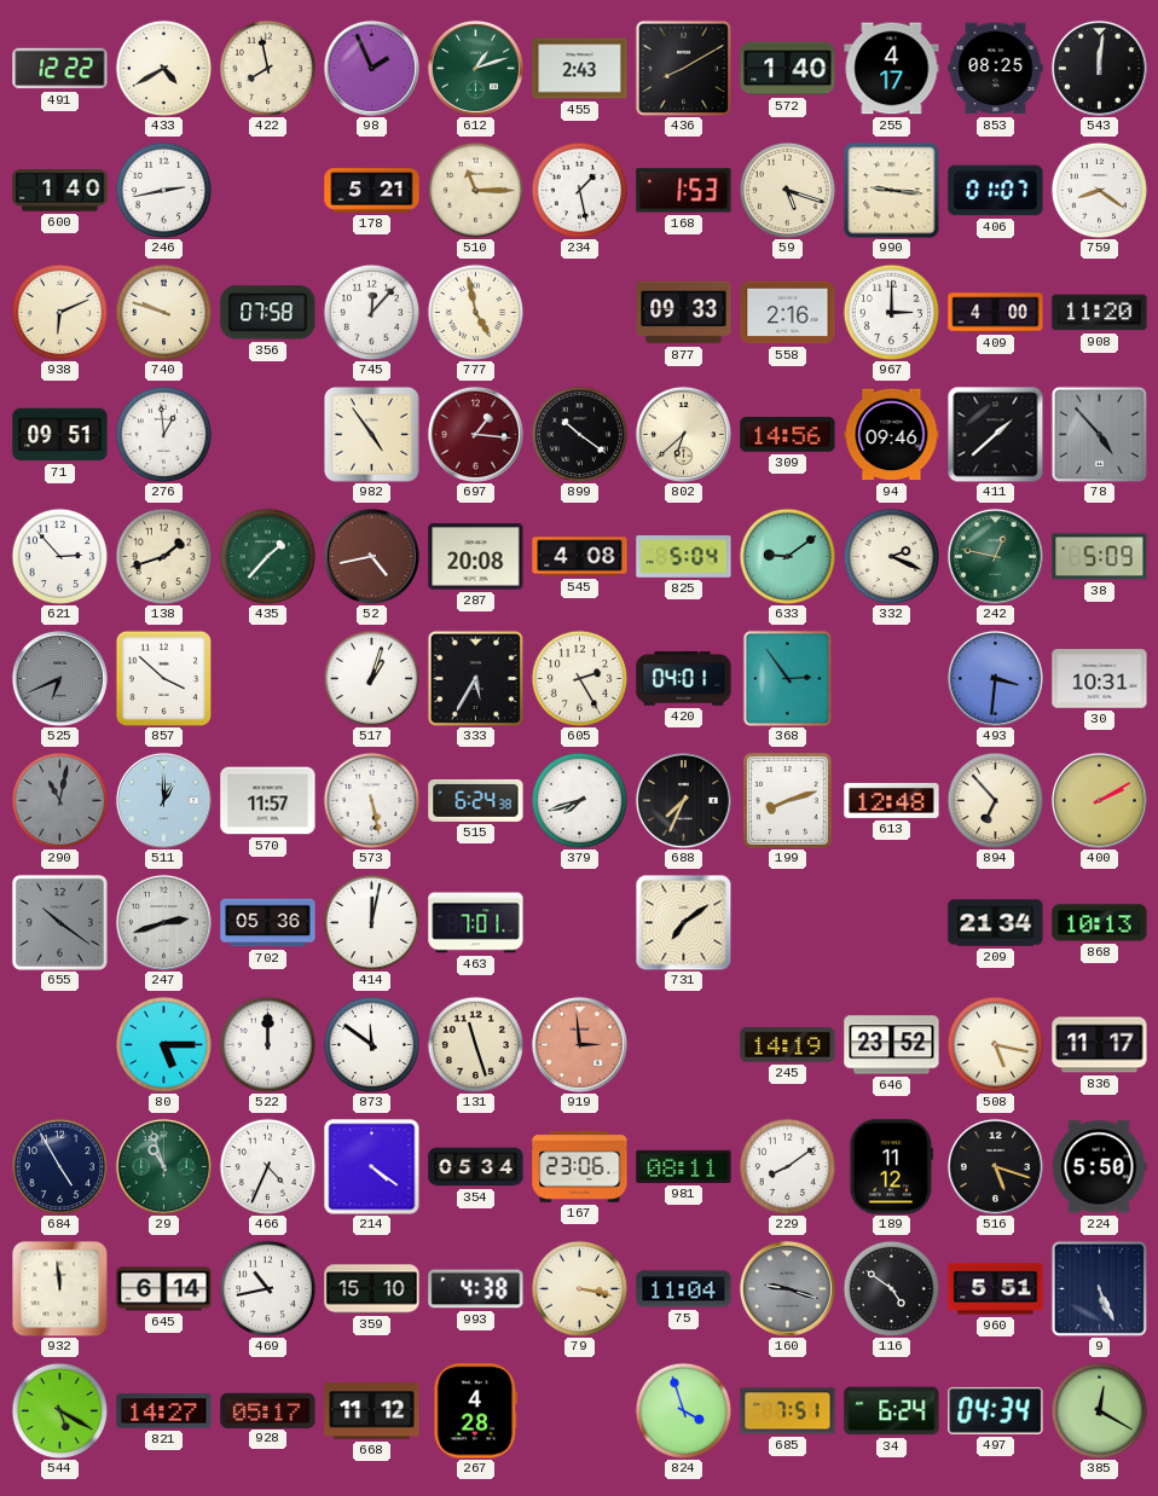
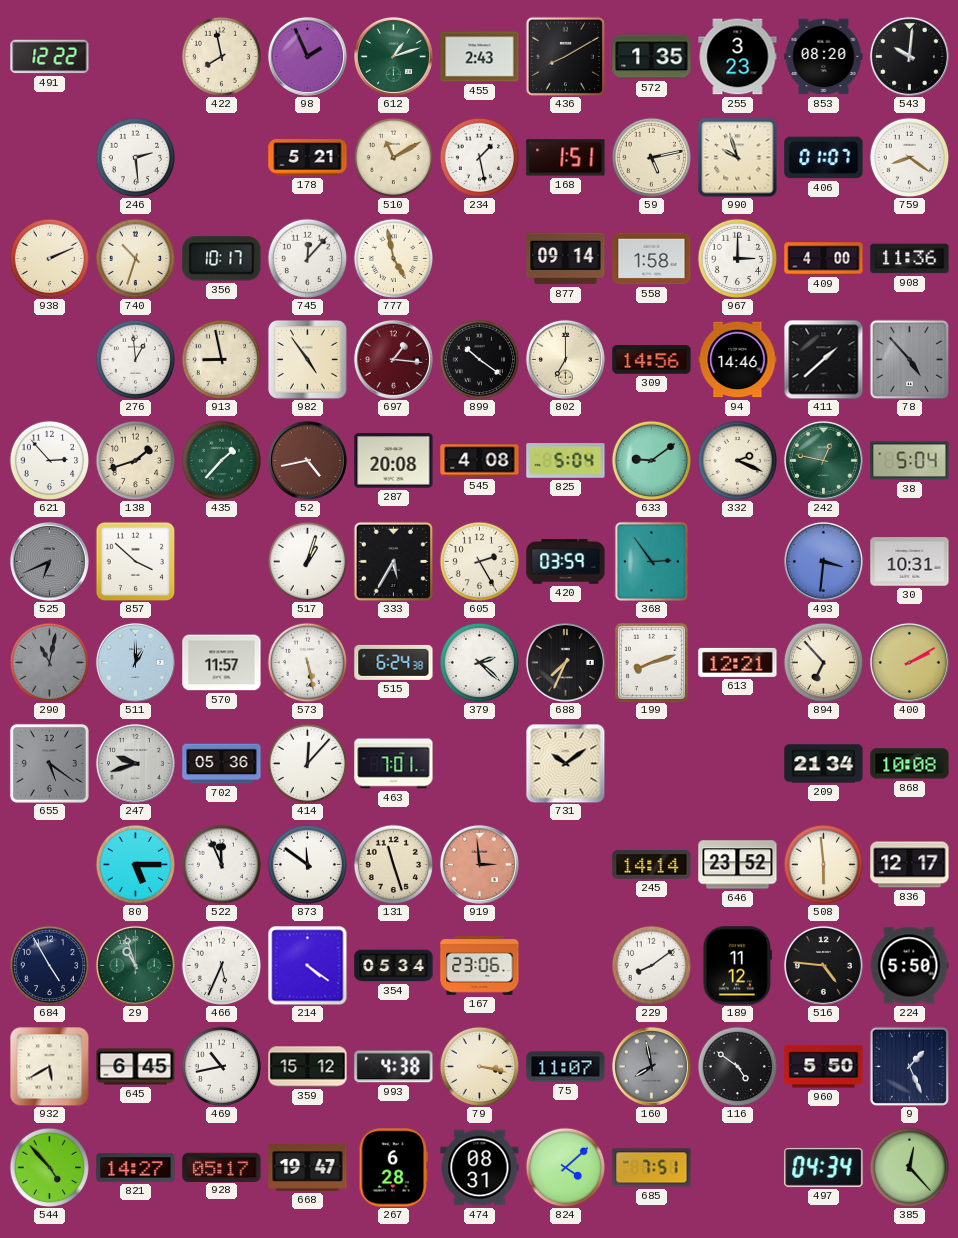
433: 4:40 -> none (163, 68)
572: 1:40 -> 1:35 (652, 57)
255: 4:17 -> 3:23 (738, 57)
853: 08:25 -> 08:20 (824, 57)
543: 12:01 -> 10:01 (909, 56)
600: 1:40 -> none (60, 191)
246: 2:43 -> 2:29 (135, 157)
510: 11:15 -> 11:10 (393, 157)
168: 1:53 -> 1:51 (566, 158)
59: 5:18 -> 5:13 (651, 157)
990: 9:16 -> 9:57 (738, 158)
938: 6:11 -> 2:11 (49, 258)
740: 9:48 -> 10:33 (135, 258)
356: 07:58 -> 10:17 (222, 259)
877: 09:33 -> 09:14 (566, 259)
558: 2:16 -> 1:58 (652, 259)
908: 11:20 -> 11:36 (910, 259)
71: 09:51 -> none (60, 435)
913: none -> 8:58 (221, 359)
802: 6:38 -> 7:00 (565, 359)
94: 09:46 -> 14:46 (738, 360)
38: 5:09 -> 5:04 (910, 461)
420: 04:01 -> 03:59 (566, 562)
379: 7:42 -> 2:22 (479, 662)
613: 12:48 -> 12:21 (738, 662)
655: 10:21 -> 5:21 (49, 763)
247: 2:42 -> 9:42 (135, 763)
414: 12:02 -> 12:07 (307, 763)
731: 7:09 -> 10:09 (565, 763)
868: 10:13 -> 10:08 (910, 764)
522: 12:00 -> 11:56 (221, 864)
245: 14:19 -> 14:14 (652, 865)
508: 5:17 -> 5:59 (823, 864)
836: 11:17 -> 12:17 (910, 865)
466: 4:34 -> 5:34 (221, 965)
981: 08:11 -> none (684, 1166)
516: 5:18 -> 4:46 (823, 965)
932: 11:59 -> 5:40 (49, 1066)
645: 6:14 -> 6:45 (136, 1067)
359: 15:10 -> 15:12 (308, 1067)
75: 11:04 -> 11:07 (566, 1067)
160: 9:18 -> 7:58 (651, 1066)
960: 5:51 -> 5:50 (824, 1067)
9: 5:26 -> 1:26 (909, 1066)
544: 5:20 -> 4:53 (49, 1167)
668: 11:12 -> 19:47 (308, 1168)
267: 4:28 -> 6:28 (394, 1168)
474: none -> 08:31 (480, 1168)
824: 3:57 -> 4:08 (565, 1167)
34: 6:24 -> none (892, 1411)
385: 12:20 -> 12:23 (909, 1167)
